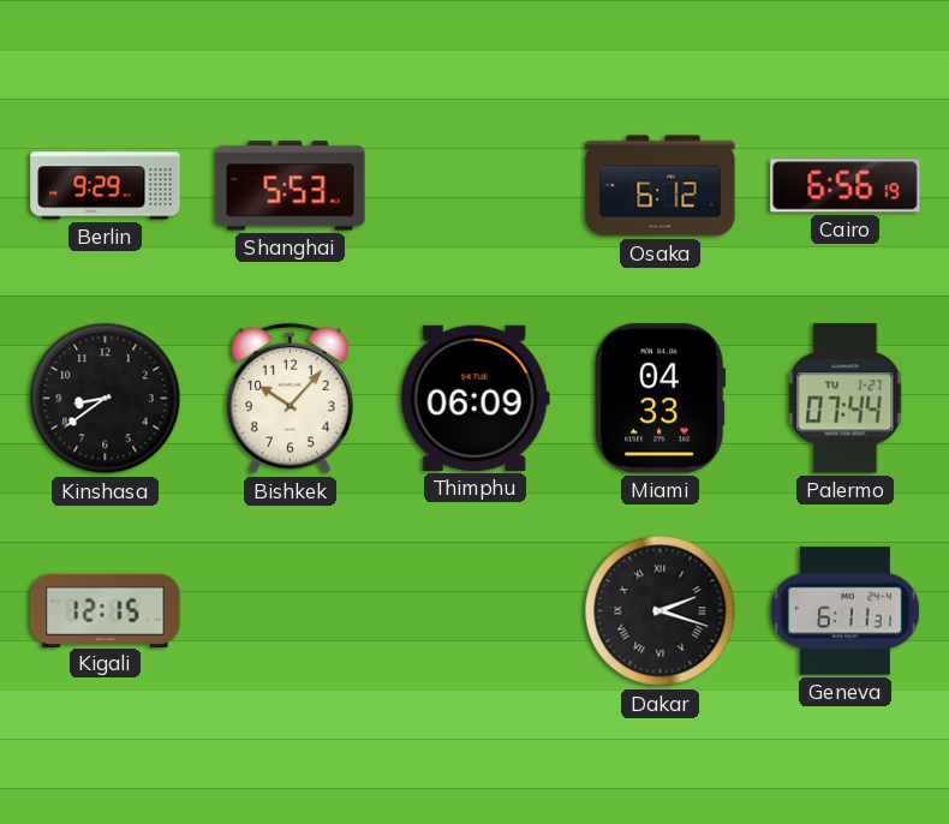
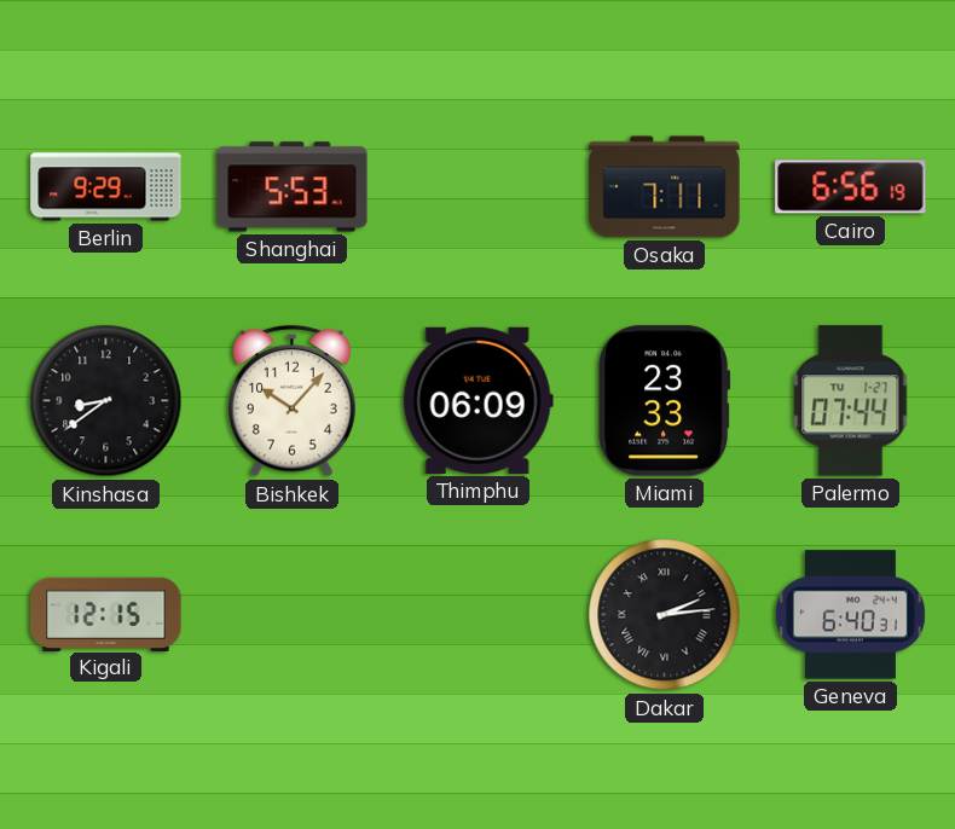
Osaka: 6:12 -> 7:11 (665, 187)
Miami: 04:33 -> 23:33 (665, 401)
Dakar: 2:18 -> 2:14 (665, 615)
Geneva: 6:11 -> 6:40 (850, 615)
